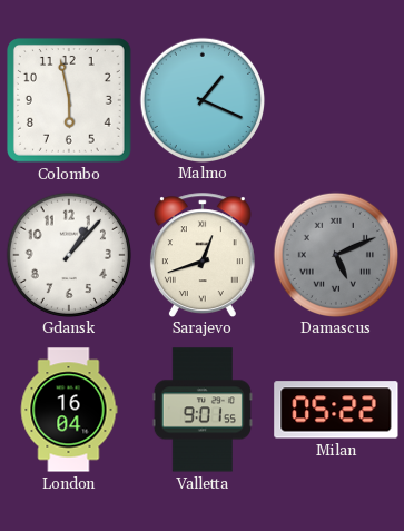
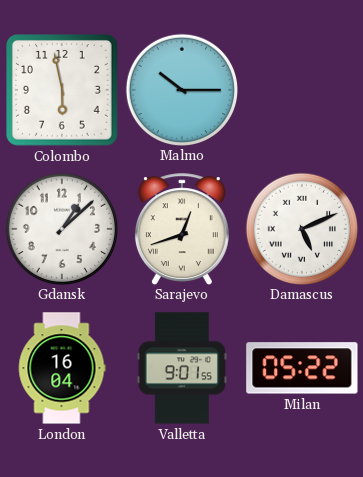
Malmo: 1:19 -> 10:15 (181, 89)
Gdansk: 1:07 -> 1:08 (61, 228)
Damascus dial: grey -> white (301, 228)
